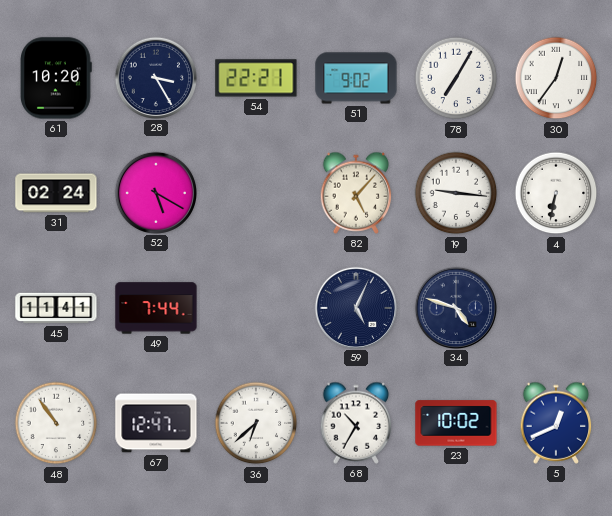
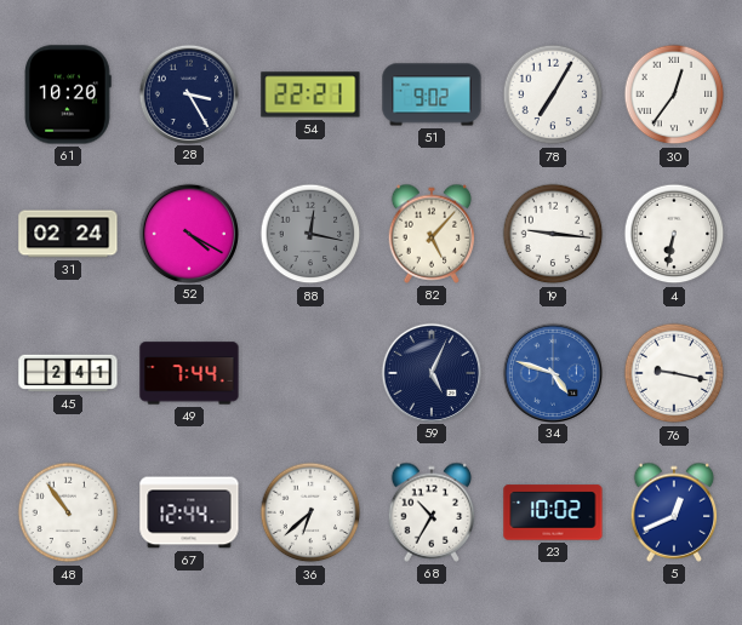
52: 5:20 -> 4:20 (188, 233)
88: none -> 12:17 (310, 234)
45: 11:41 -> 2:41 (68, 373)
34 dial: navy -> blue (552, 372)
76: none -> 9:17 (674, 373)
67: 12:47 -> 12:44 (189, 512)
